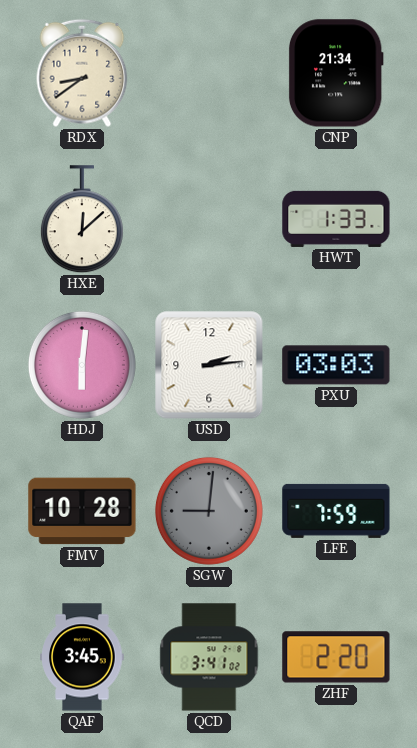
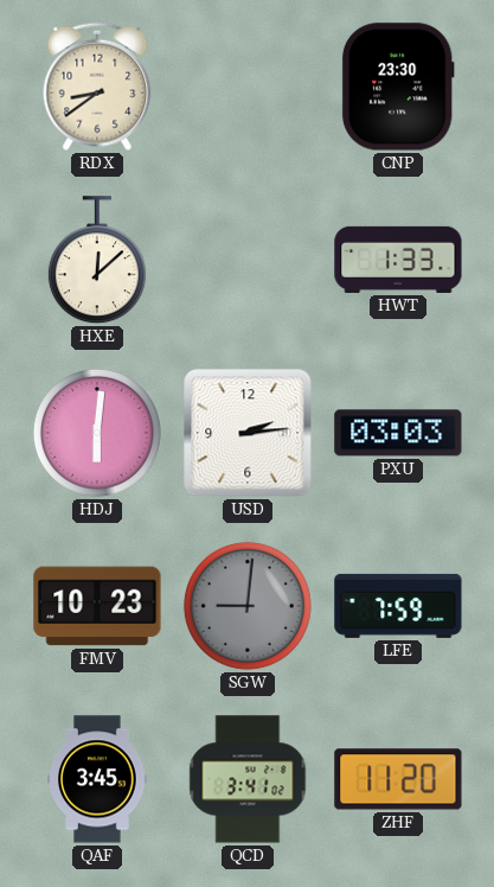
CNP: 21:34 -> 23:30 (398, 87)
FMV: 10:28 -> 10:23 (97, 606)
ZHF: 2:20 -> 11:20 (398, 779)
